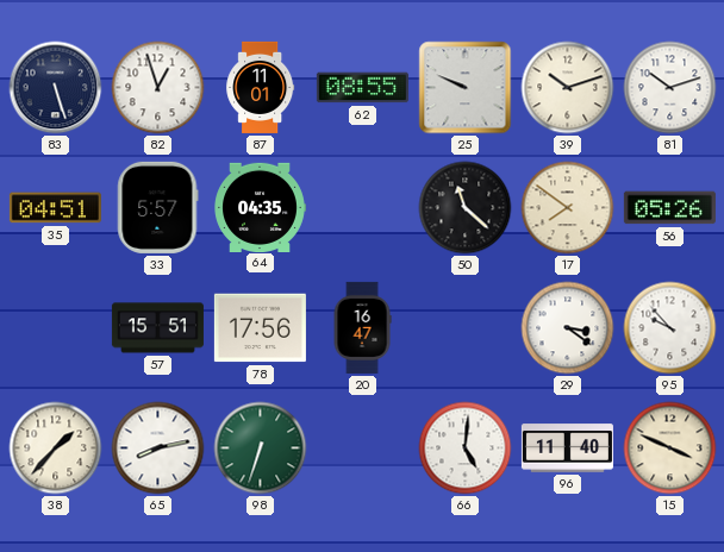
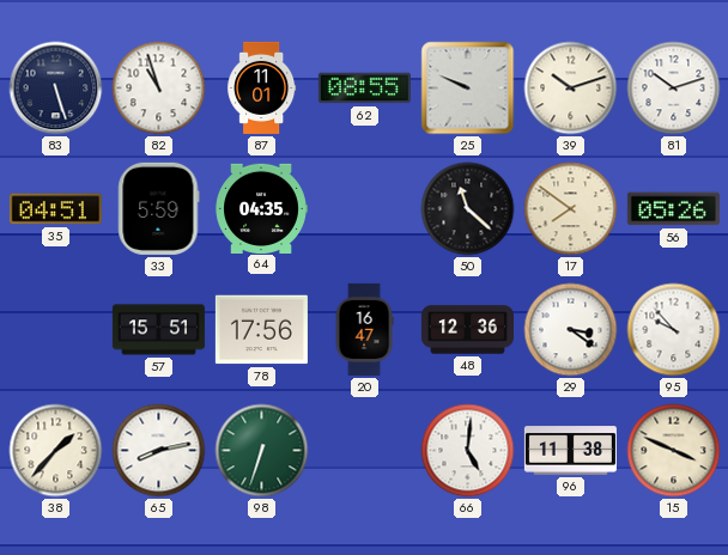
82: 12:57 -> 10:57 (159, 89)
33: 5:57 -> 5:59 (159, 208)
48: none -> 12:36 (467, 330)
96: 11:40 -> 11:38 (570, 451)
